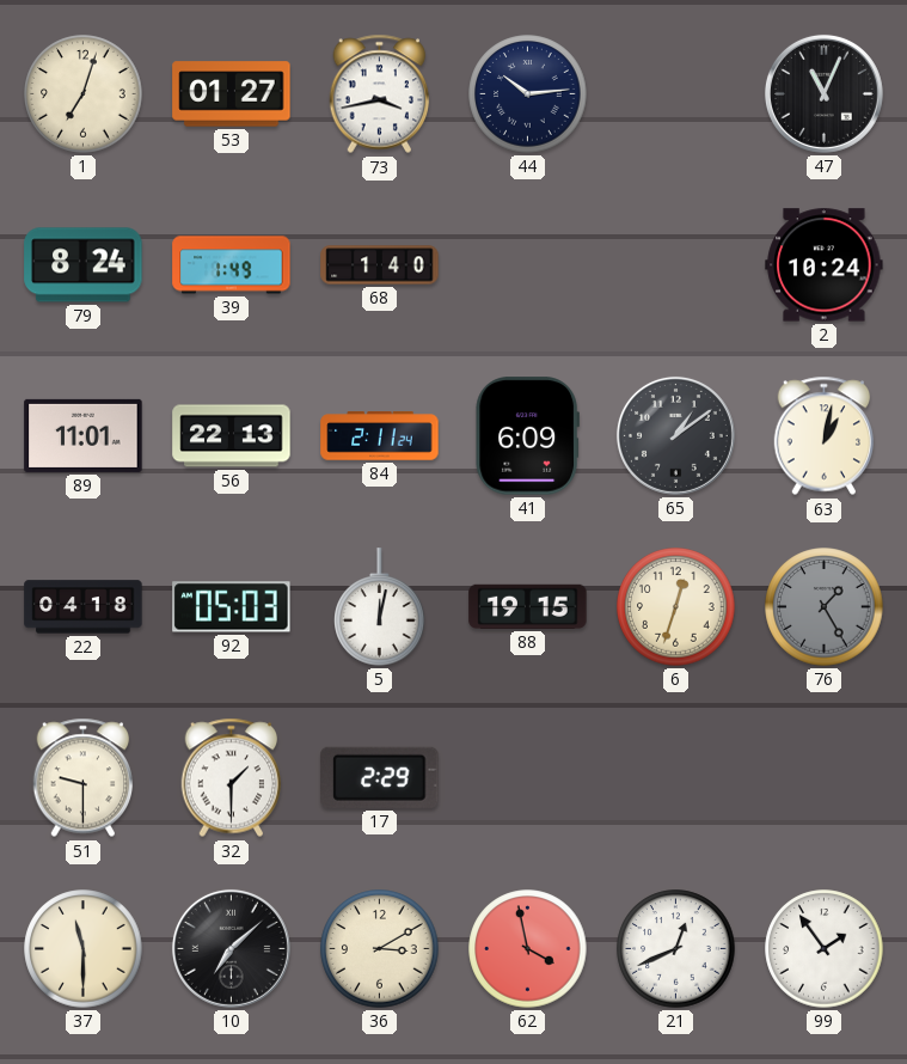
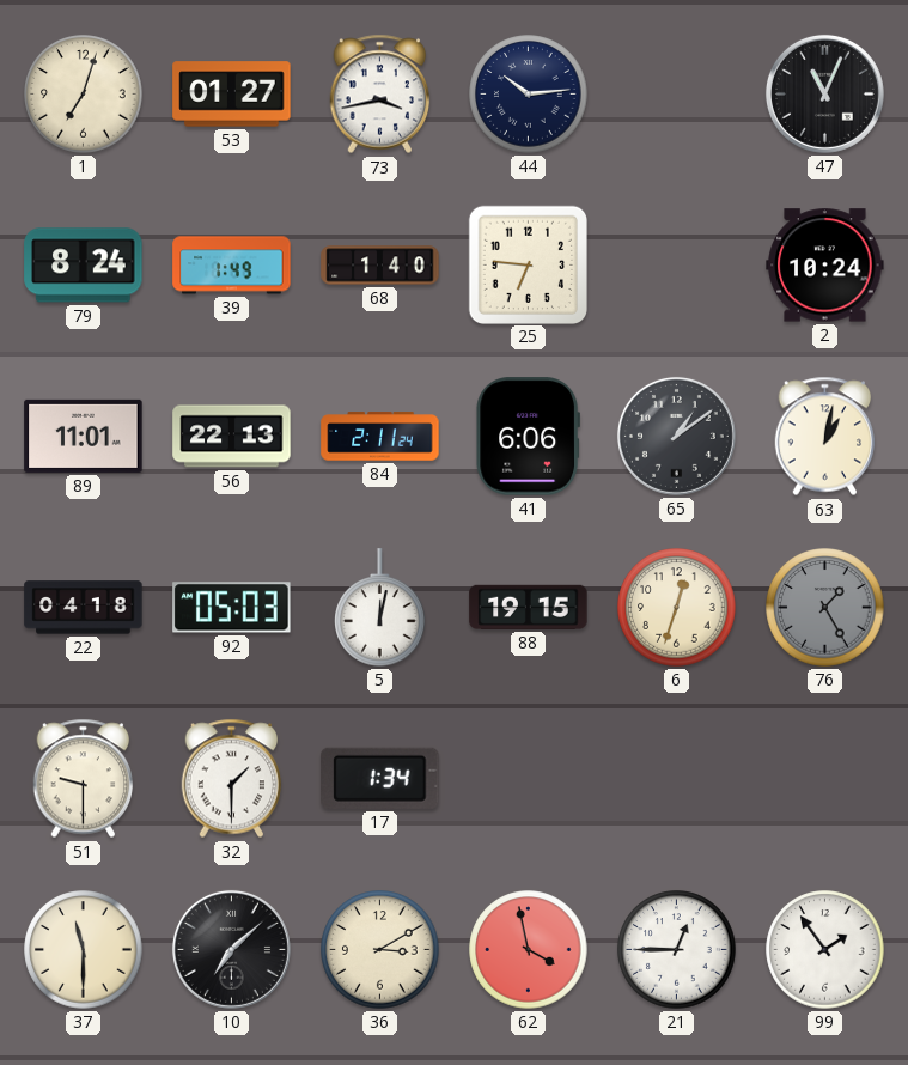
25: none -> 6:46 (528, 264)
41: 6:09 -> 6:06 (528, 437)
17: 2:29 -> 1:34 (380, 778)
21: 12:41 -> 12:45 (677, 950)
